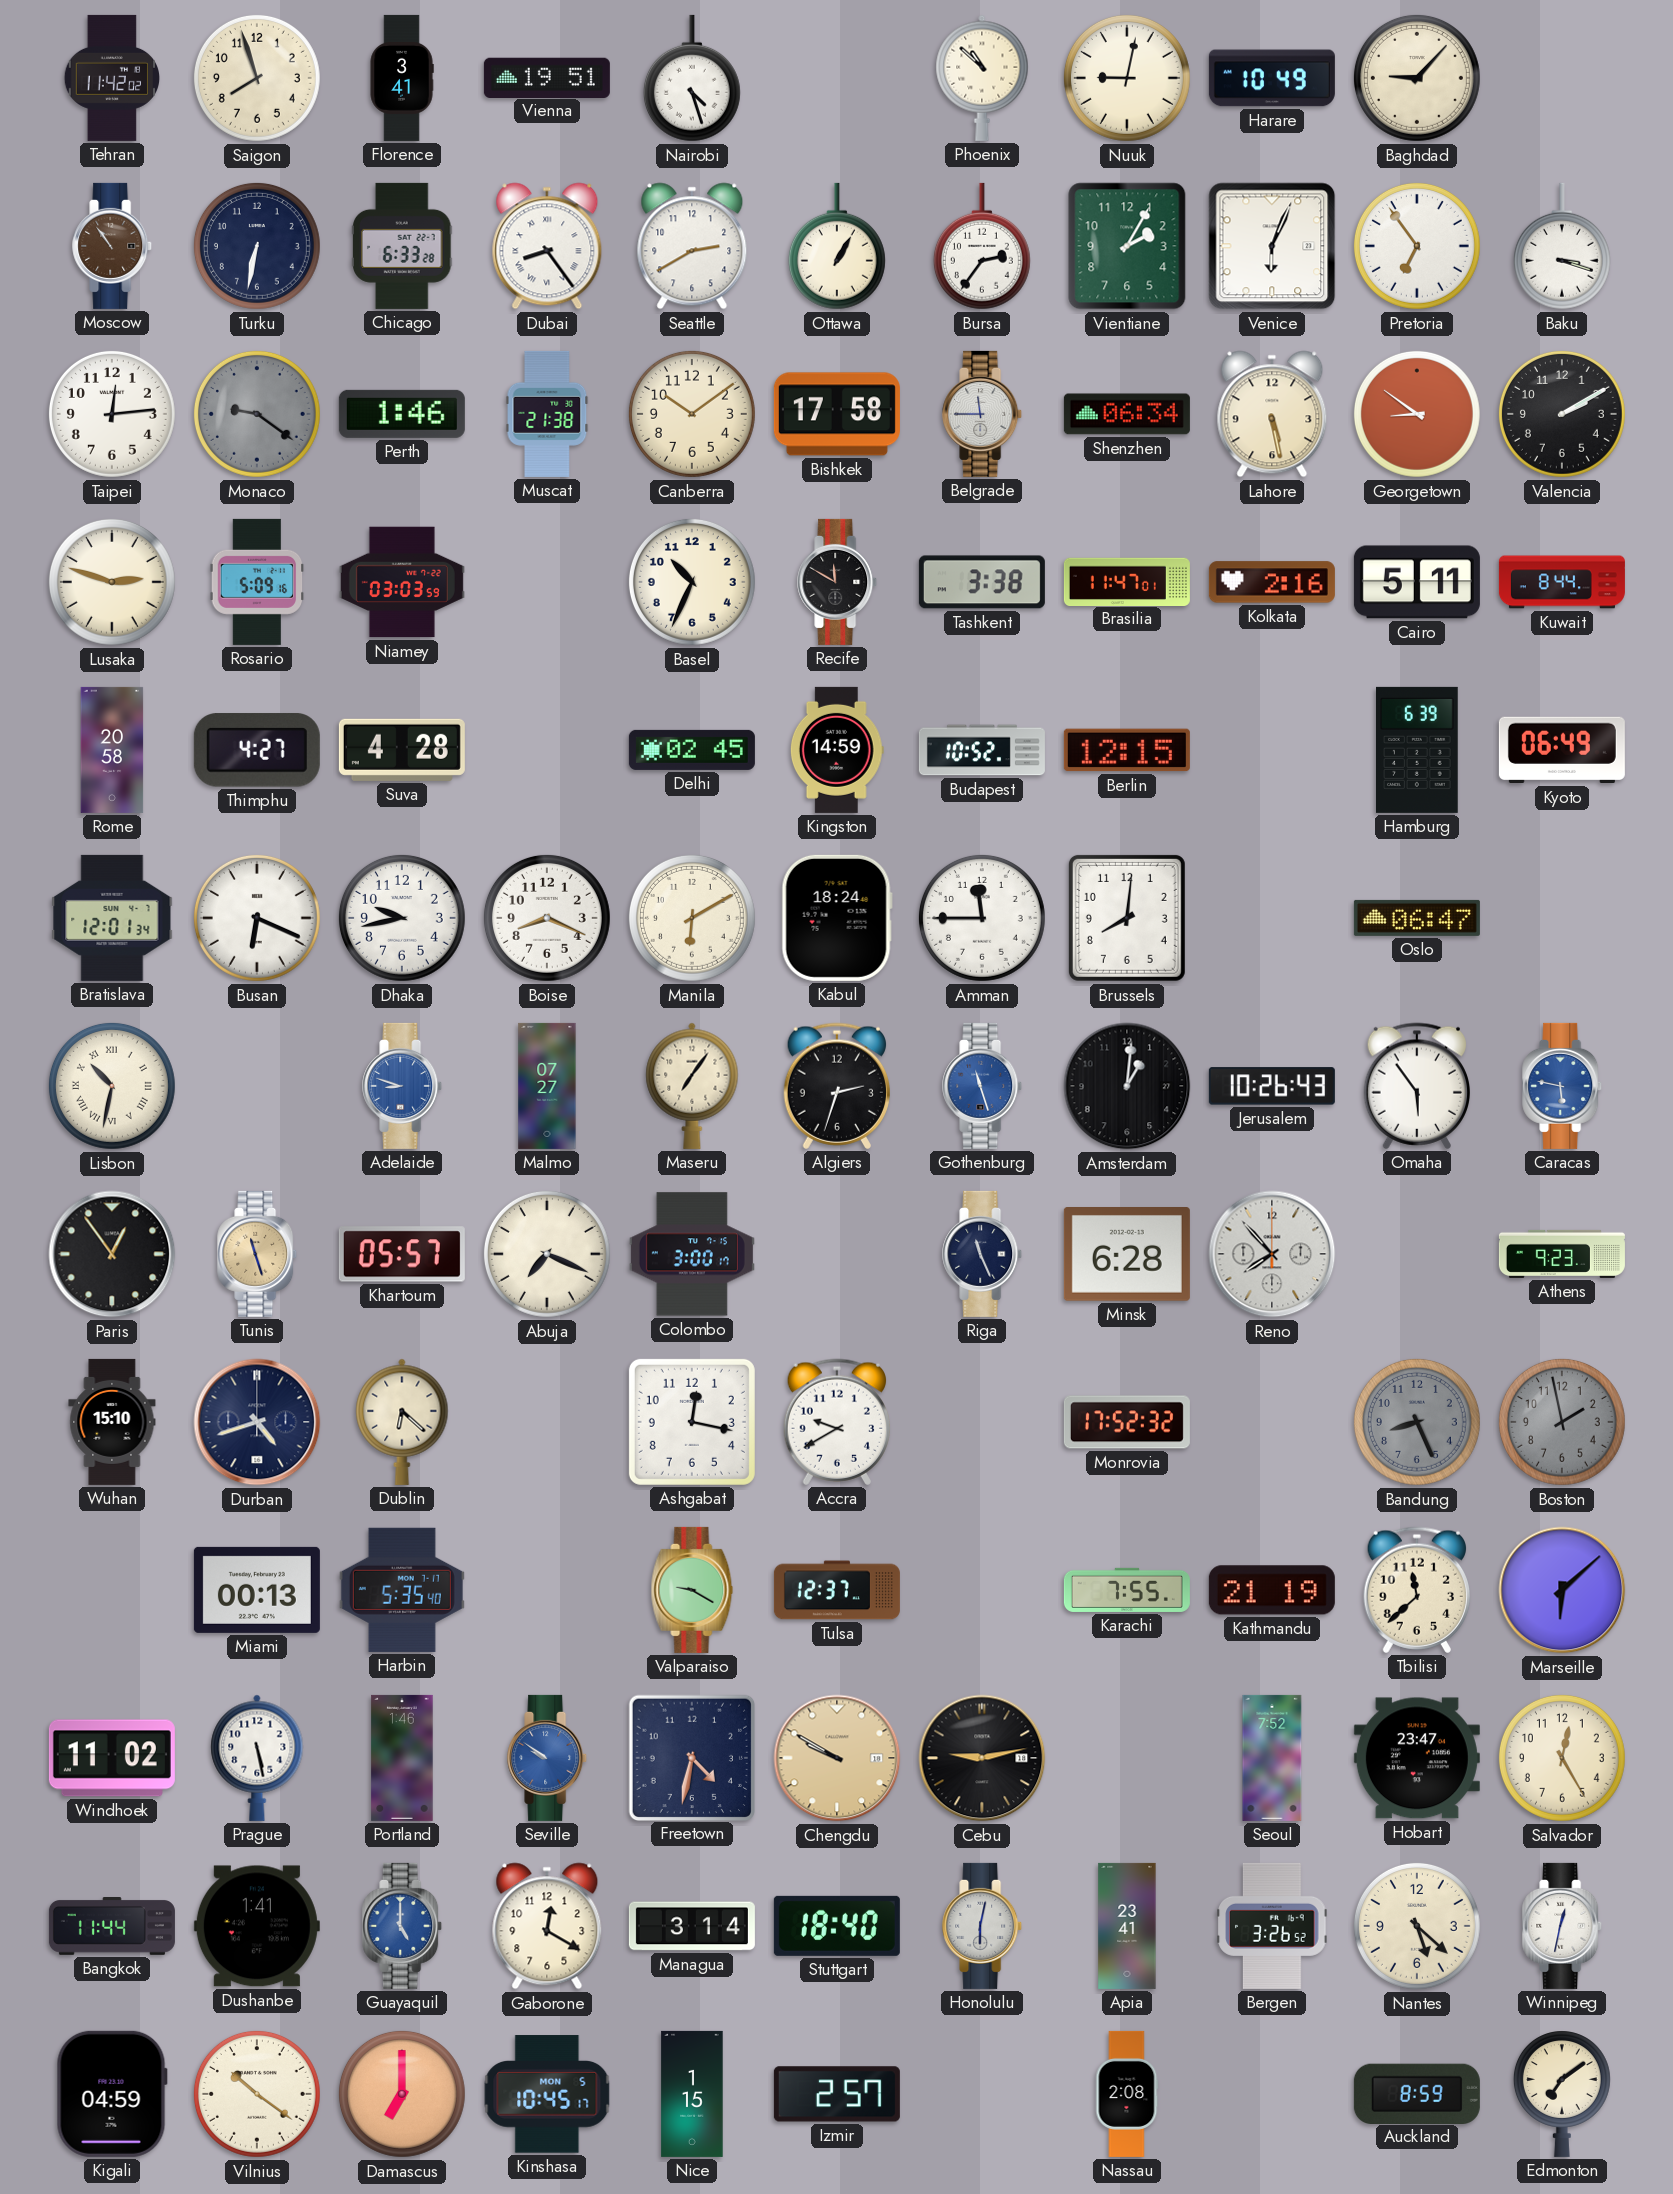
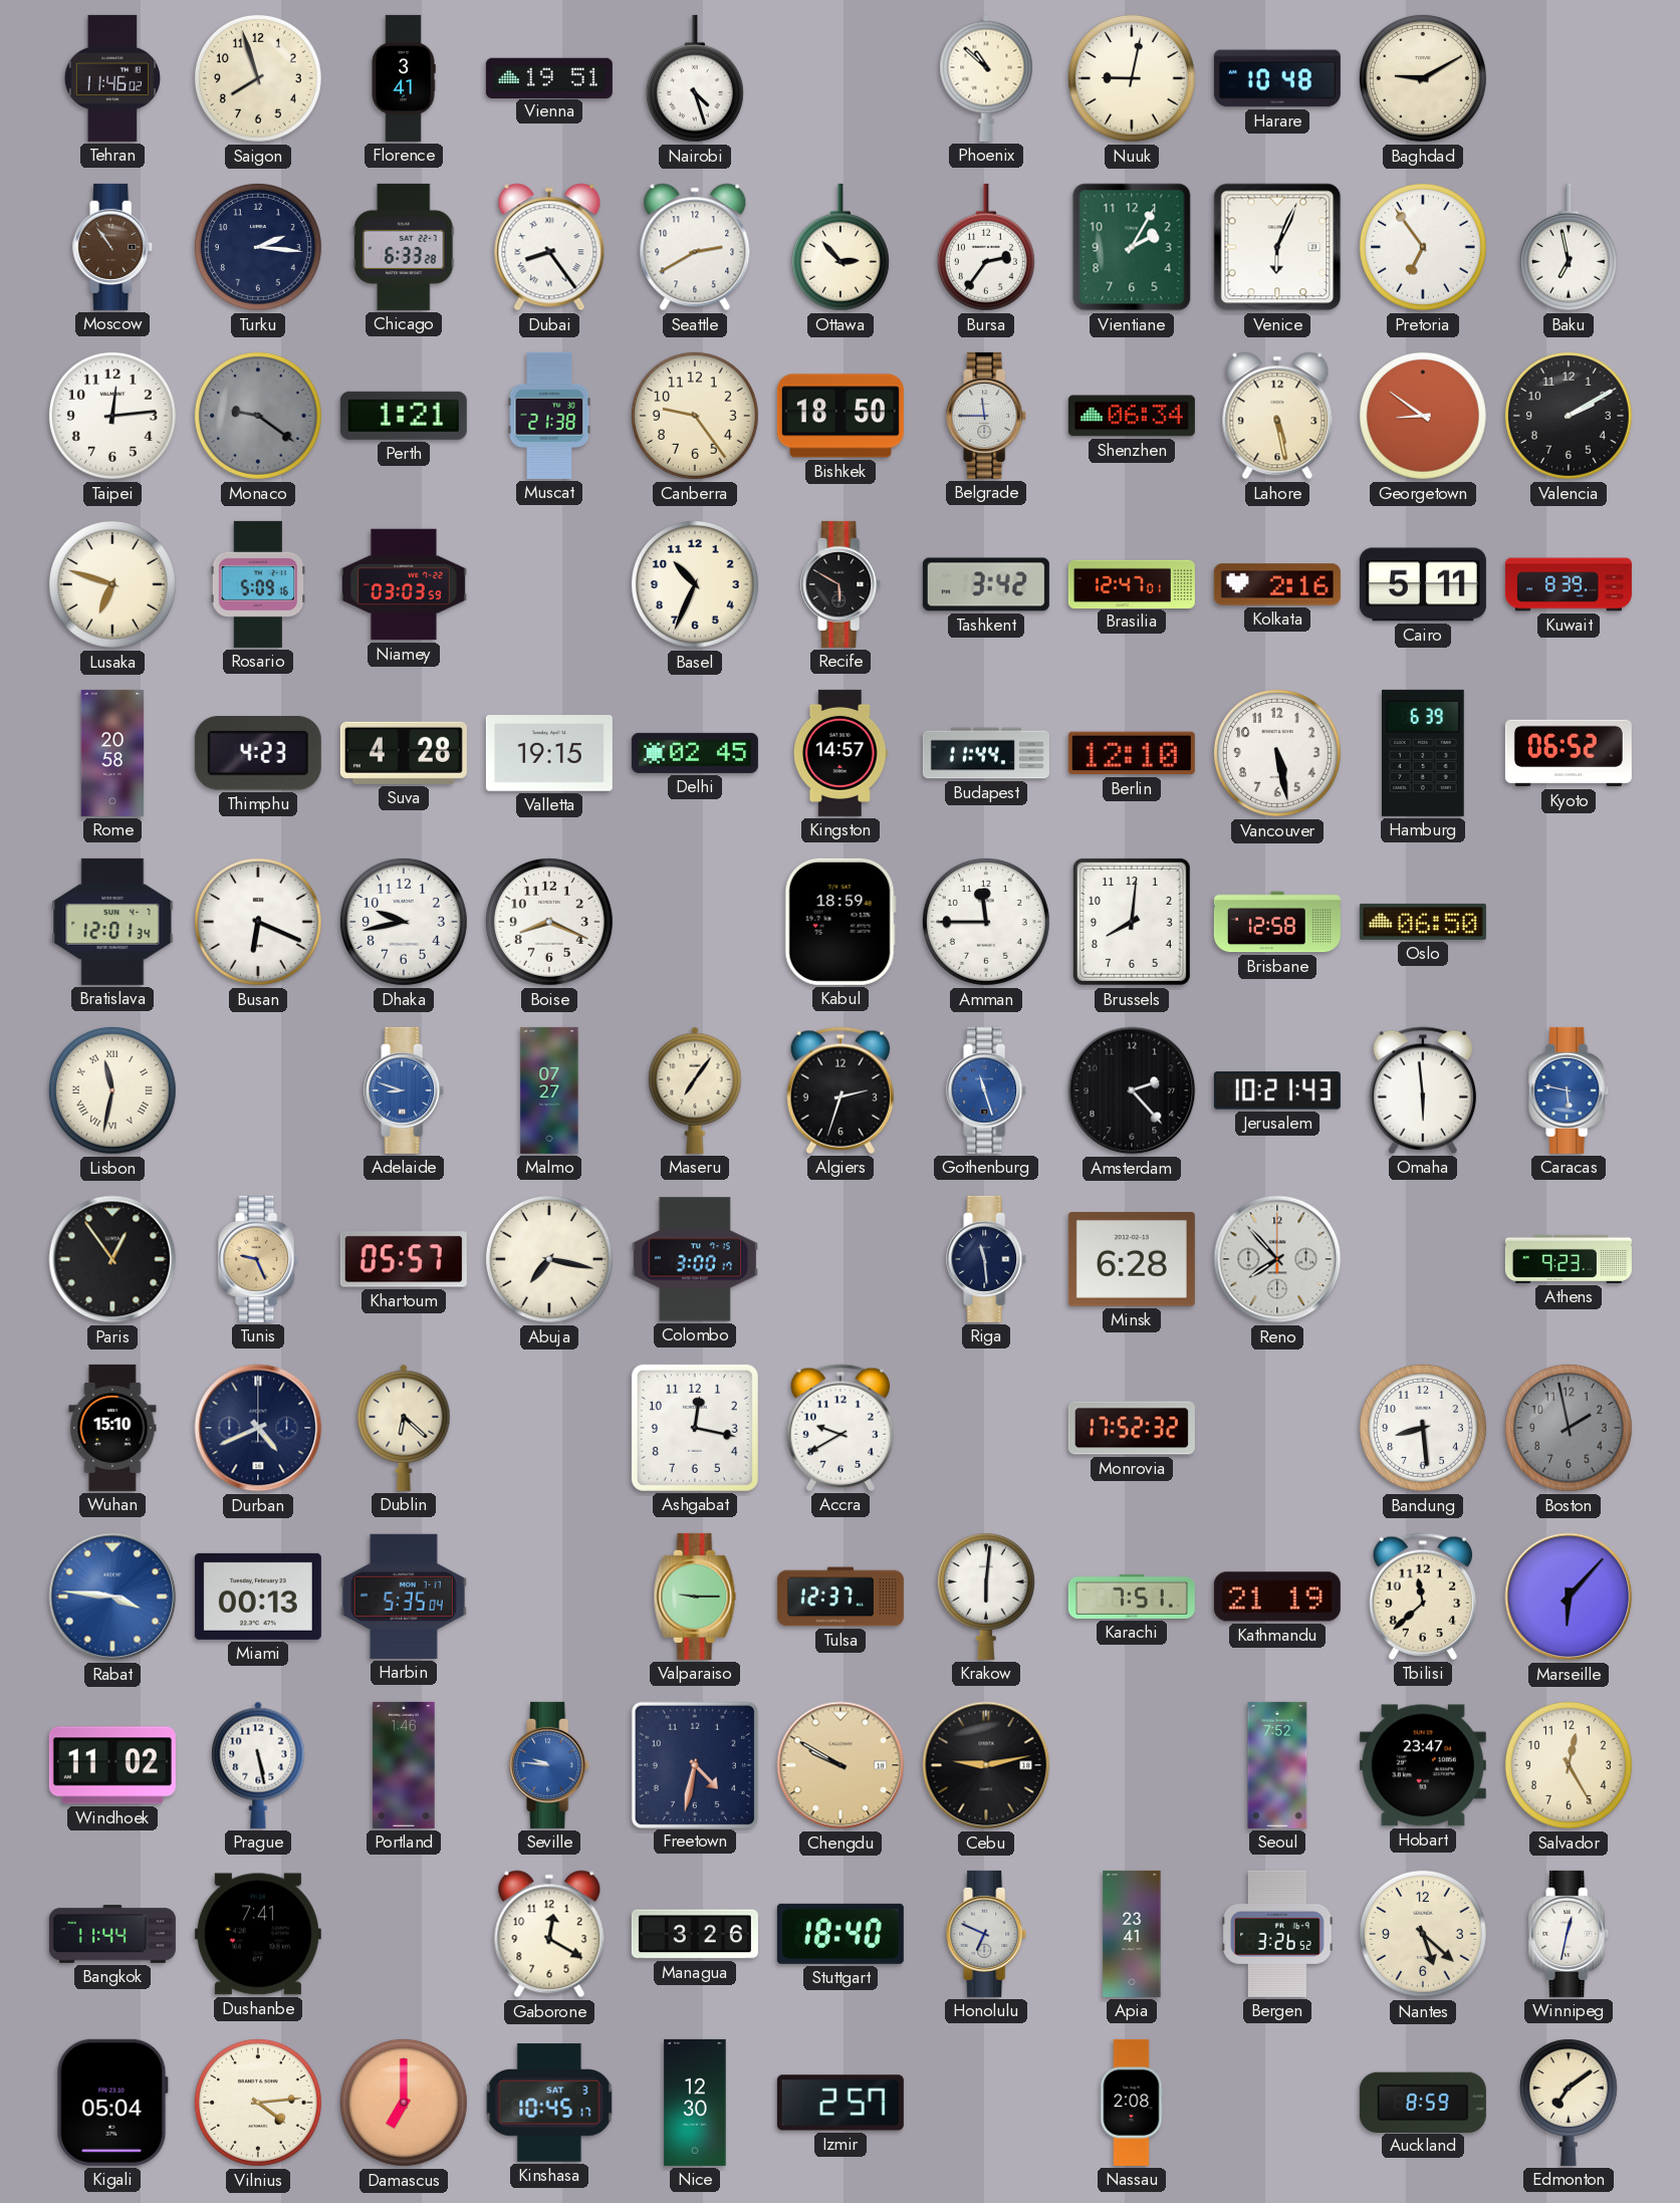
Tehran: 11:42 -> 11:46 (111, 78)
Harare: 10:49 -> 10:48 (1277, 78)
Baghdad: 9:07 -> 9:10 (1423, 78)
Turku: 6:32 -> 2:16 (258, 247)
Ottawa: 1:05 -> 2:53 (841, 247)
Baku: 3:18 -> 6:58 (1569, 247)
Perth: 1:46 -> 1:21 (404, 416)
Canberra: 10:09 -> 9:24 (695, 416)
Bishkek: 17:58 -> 18:50 (841, 416)
Lusaka: 2:48 -> 6:48 (112, 584)
Recife: 11:50 -> 5:50 (842, 584)
Tashkent: 3:38 -> 3:42 (986, 584)
Brasilia: 11:47 -> 12:47 (1132, 583)
Kuwait: 8:44 -> 8:39 (1569, 584)
Thimphu: 4:27 -> 4:23 (258, 753)
Valletta: none -> 19:15 (549, 754)
Kingston: 14:59 -> 14:57 (841, 753)
Budapest: 10:52 -> 11:44 (986, 753)
Berlin: 12:15 -> 12:10 (1132, 753)
Vancouver: none -> 5:28 (1277, 753)
Kyoto: 06:49 -> 06:52 (1569, 753)
Manila: 6:10 -> none (692, 918)
Kabul: 18:24 -> 18:59 (841, 922)
Brisbane: none -> 12:58 (1277, 922)
Oslo: 06:47 -> 06:50 (1423, 922)
Lisbon: 10:32 -> 11:32 (112, 1090)
Amsterdam: 1:01 -> 2:23 (1132, 1090)
Jerusalem: 10:26 -> 10:21 (1277, 1090)
Omaha: 5:54 -> 5:59 (1422, 1090)
Tunis: 11:27 -> 9:26 (259, 1259)
Abuja: 7:19 -> 7:17 (549, 1259)
Riga: 11:26 -> 11:29 (987, 1259)
Durban: 4:42 -> 4:41 (258, 1428)
Bandung: 8:26 -> 8:29 (1423, 1428)
Bandung dial: grey -> white (1423, 1428)
Rabat: none -> 3:46 (112, 1597)
Harbin: 5:35:40 -> 5:35:04 (404, 1597)
Valparaiso: 9:20 -> 9:15 (695, 1597)
Krakow: none -> 6:01 (986, 1597)
Karachi: 7:55 -> 7:51 (1132, 1597)
Marseille: 6:08 -> 6:07 (1569, 1597)
Seville: 9:51 -> 9:46 (550, 1765)
Dushanbe: 1:41 -> 7:41 (258, 1934)
Guayaquil: 5:00 -> none (403, 1926)
Managua: 3:14 -> 3:26 (695, 1934)
Honolulu: 6:02 -> 6:49 (987, 1934)
Kigali: 04:59 -> 05:04 (112, 2103)
Vilnius: 10:21 -> 4:14 (258, 2103)
Kinshasa date: MON 5 -> SAT 3 (549, 2103)
Nice: 1:15 -> 12:30 (695, 2103)
